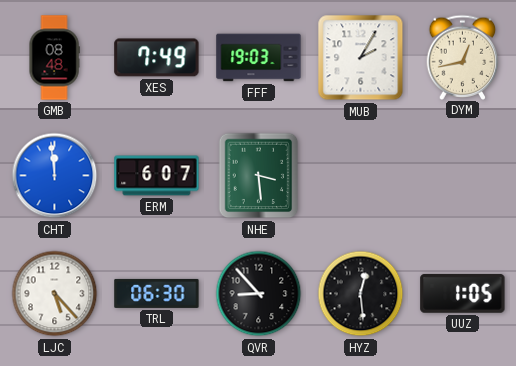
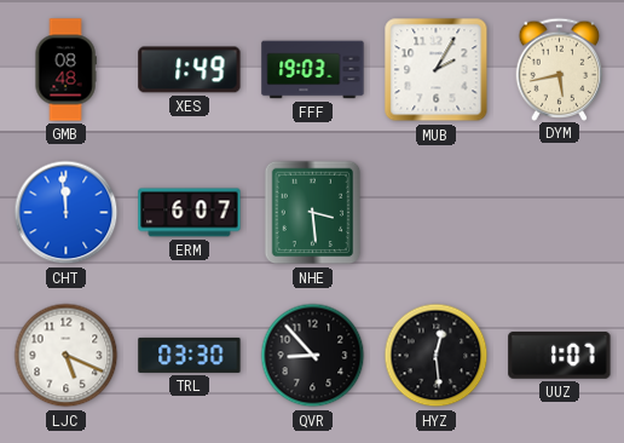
XES: 7:49 -> 1:49 (190, 70)
DYM: 12:43 -> 5:43 (560, 69)
LJC: 5:23 -> 5:19 (67, 356)
TRL: 06:30 -> 03:30 (190, 355)
UUZ: 1:05 -> 1:07 (560, 355)
